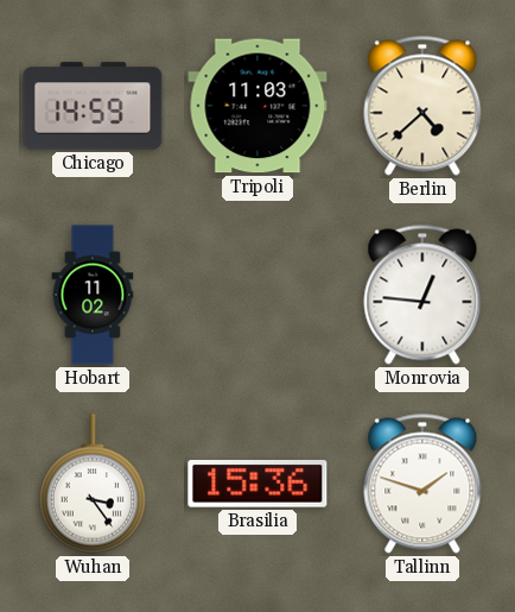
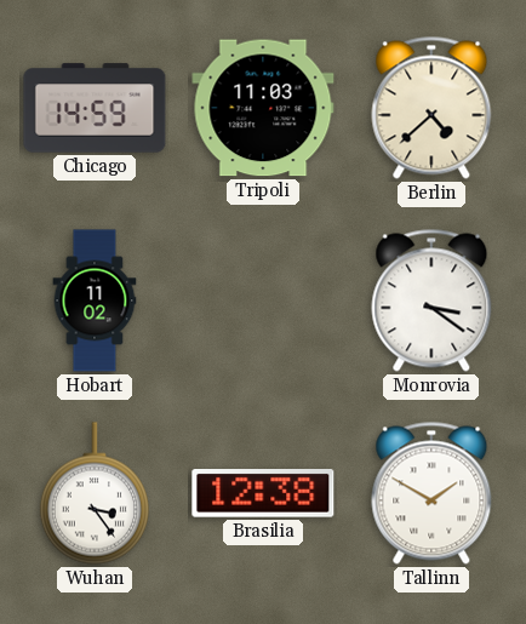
Monrovia: 12:46 -> 3:21 (431, 300)
Brasilia: 15:36 -> 12:38 (263, 494)
Tallinn: 1:48 -> 1:50 (431, 493)
